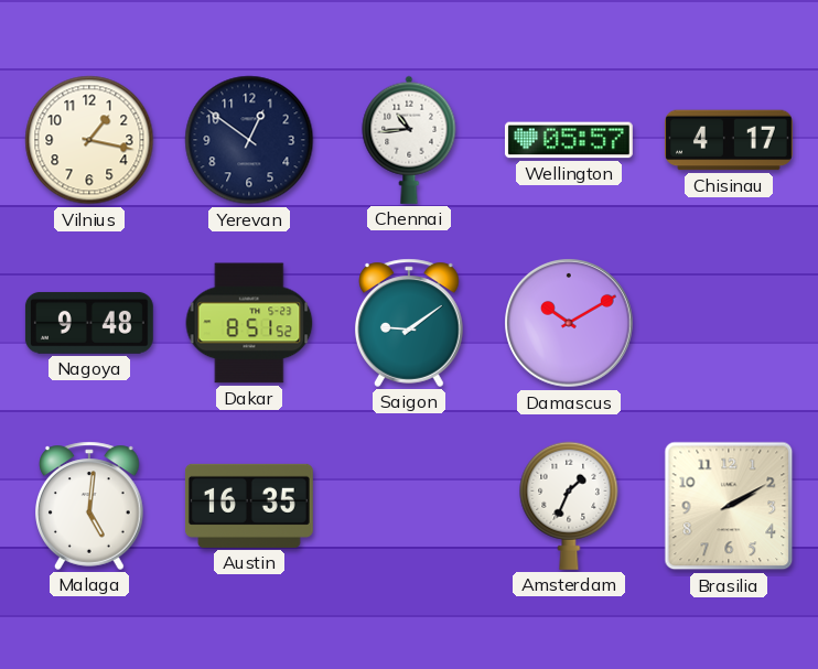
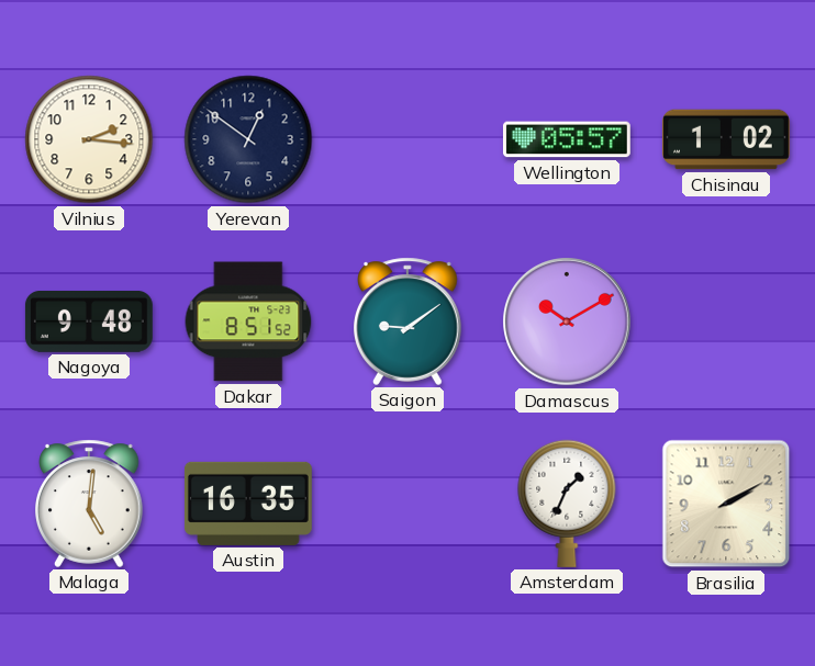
Vilnius: 1:17 -> 2:16 (89, 139)
Chennai: 10:44 -> none (409, 140)
Chisinau: 4:17 -> 1:02 (726, 139)
